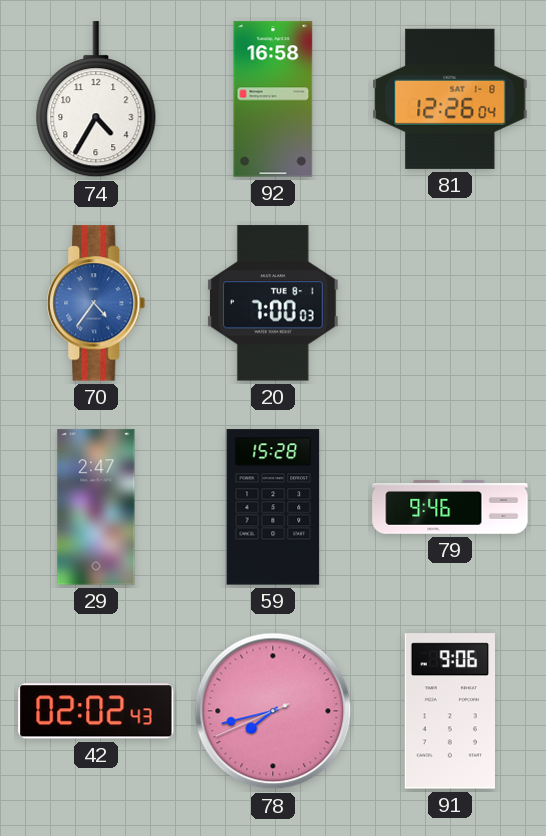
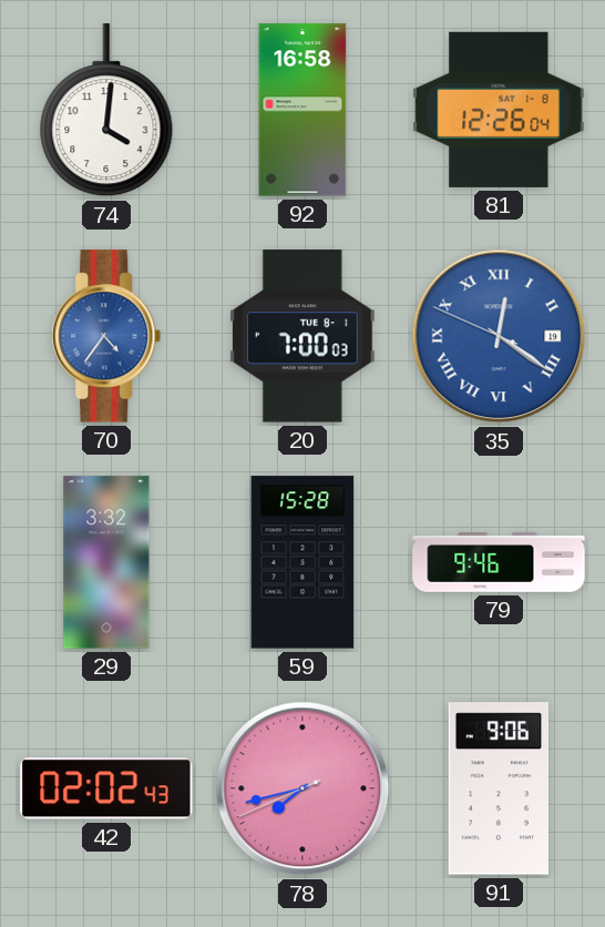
74: 4:35 -> 4:01 (106, 111)
35: none -> 12:20 (499, 336)
29: 2:47 -> 3:32 (106, 562)
